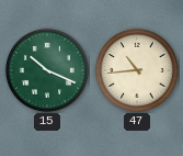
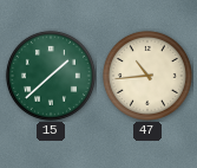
15: 10:19 -> 1:38 (51, 76)
